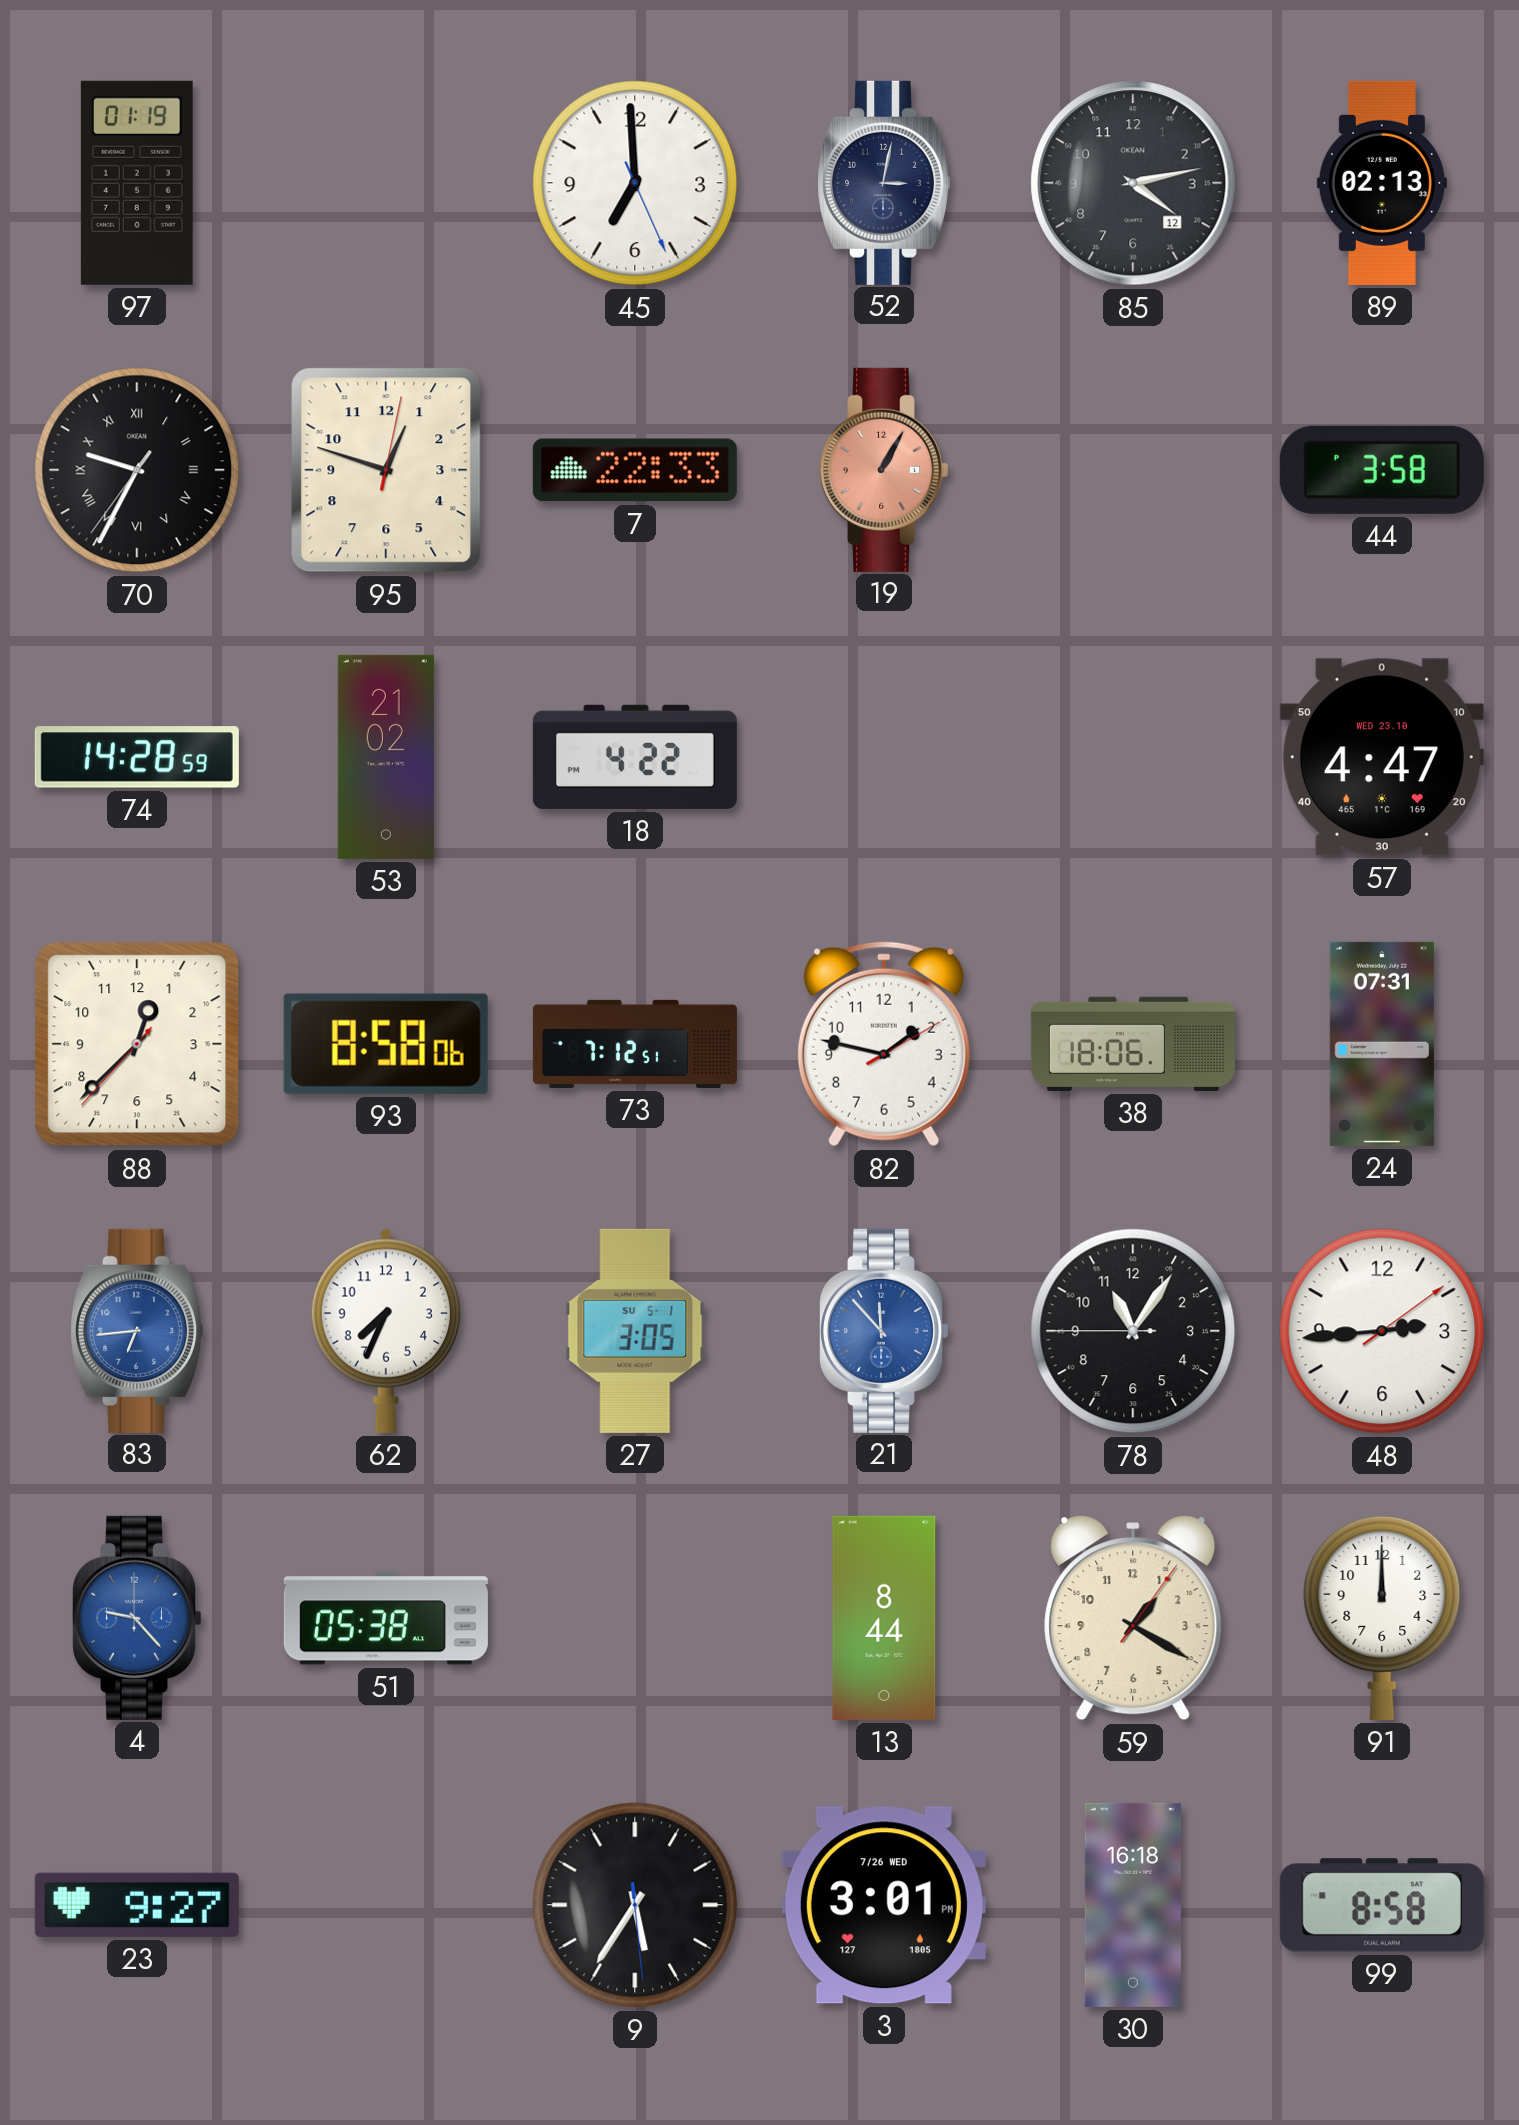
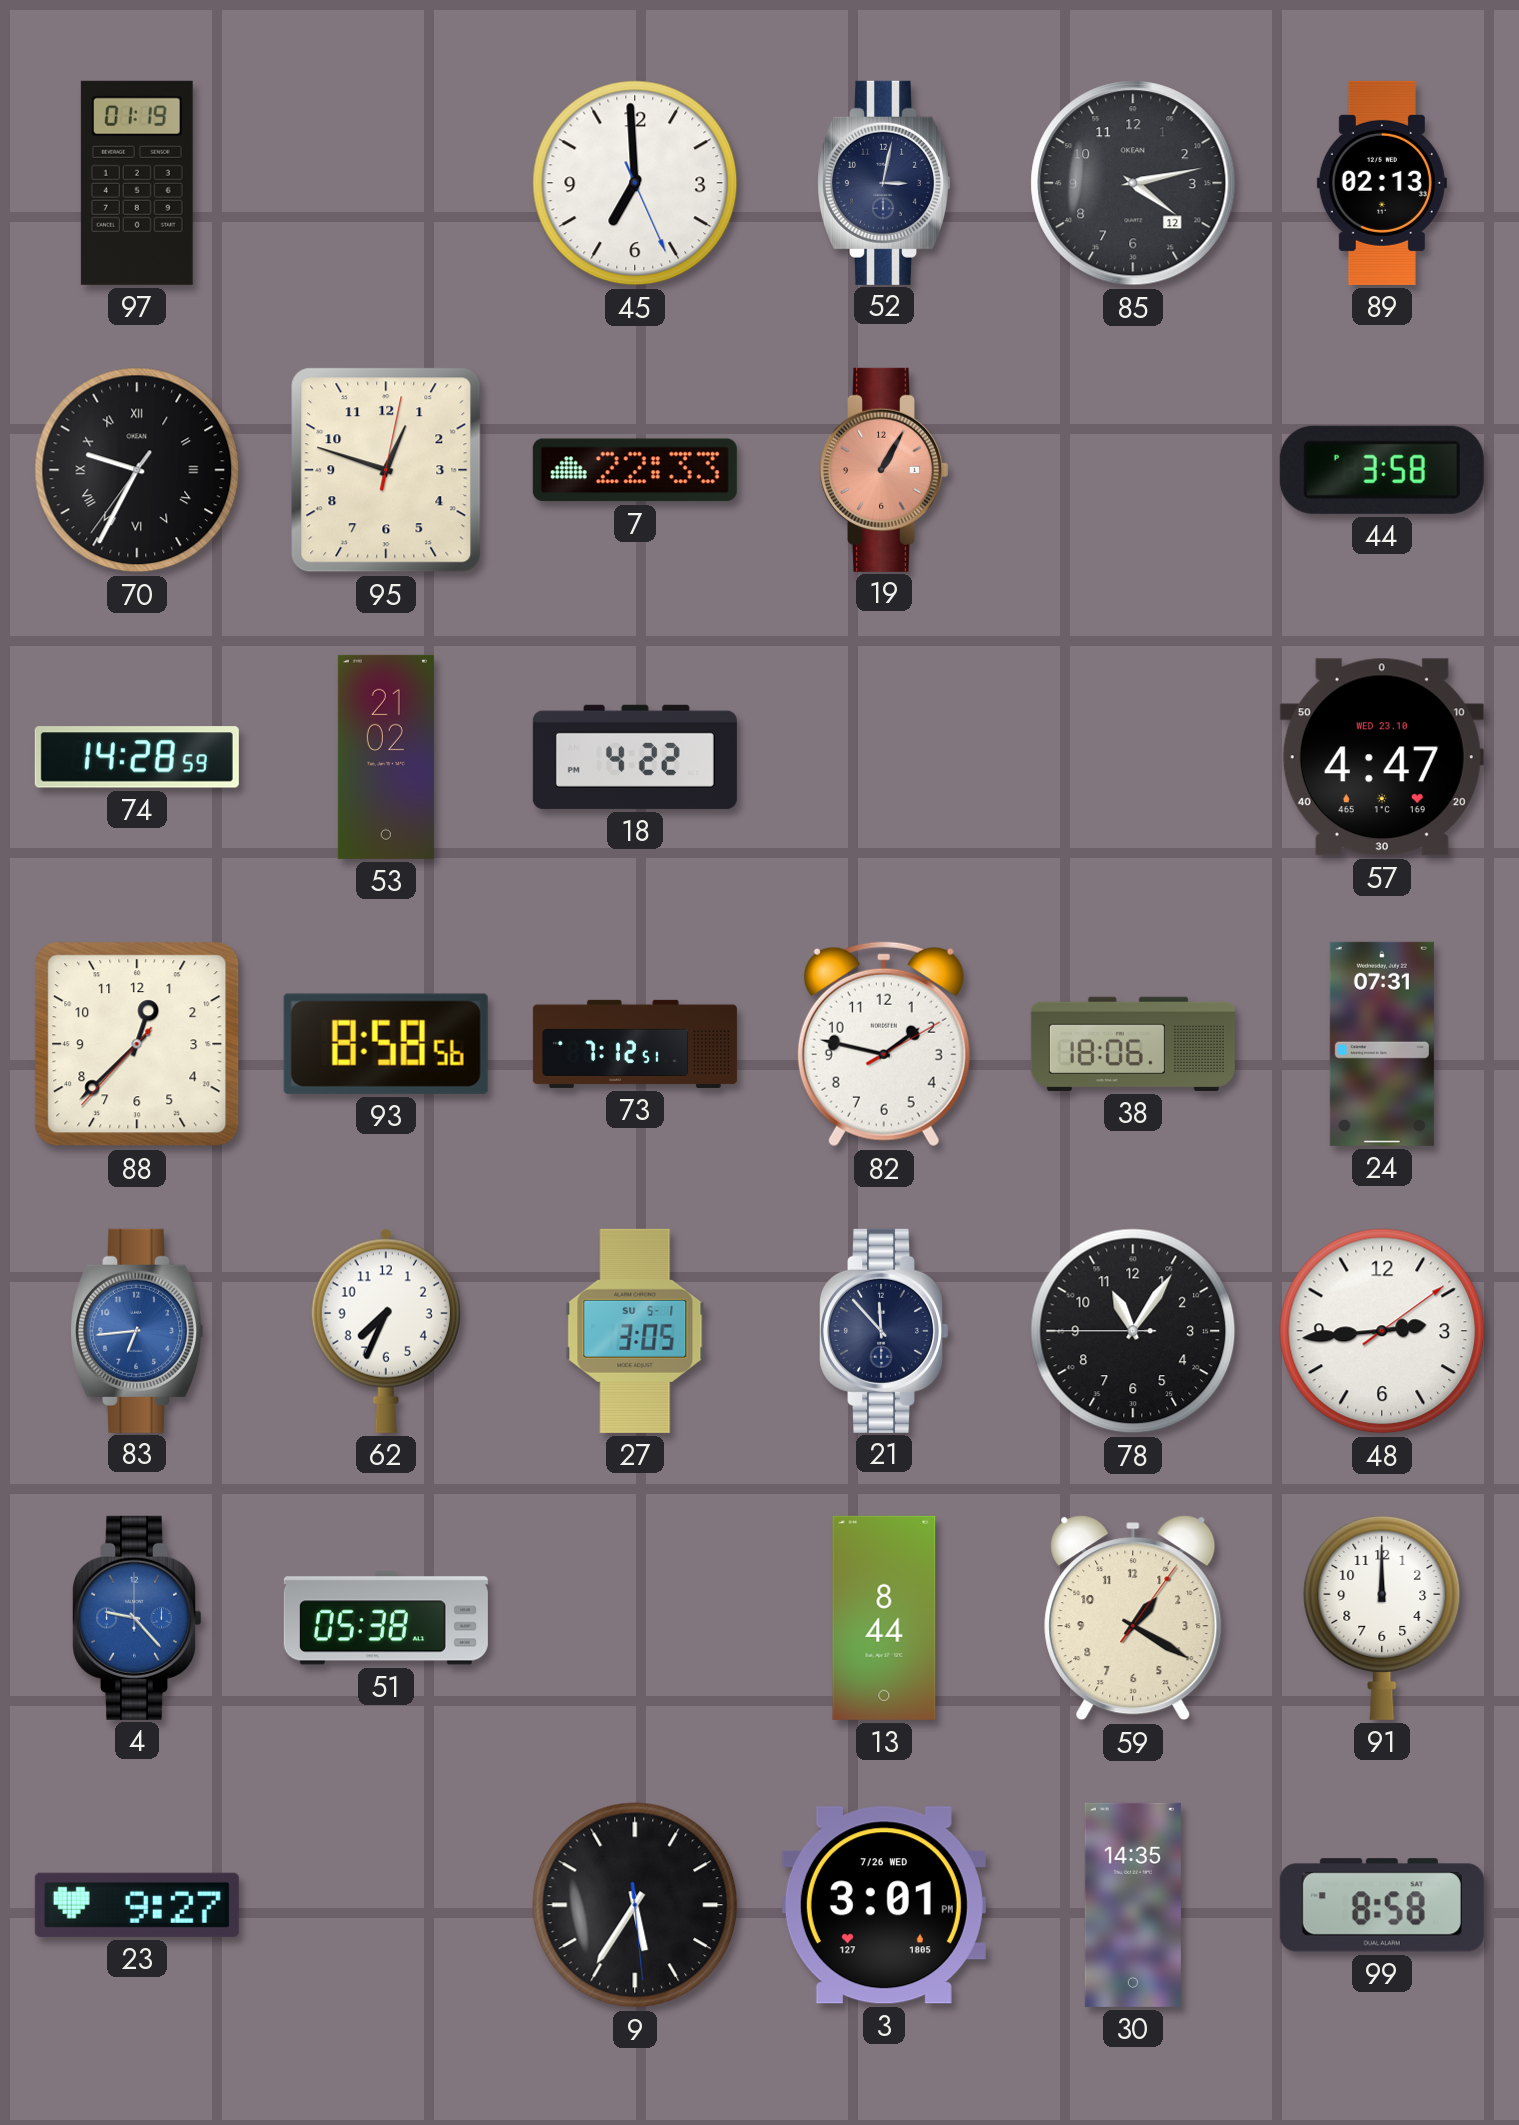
93: 8:58:06 -> 8:58:56 (386, 1044)
21 dial: blue -> navy (885, 1331)
30: 16:18 -> 14:35 (1133, 1905)
